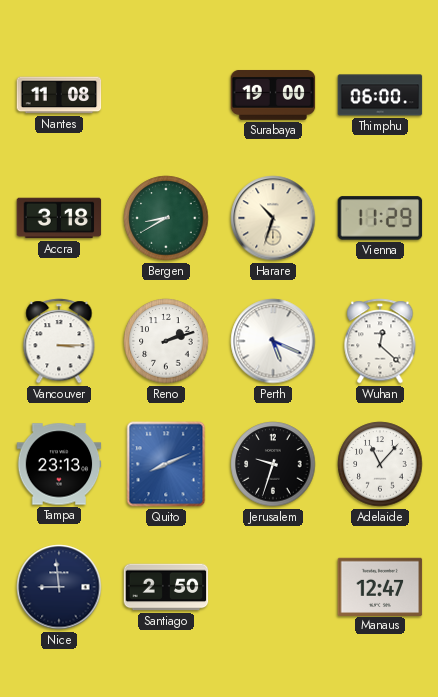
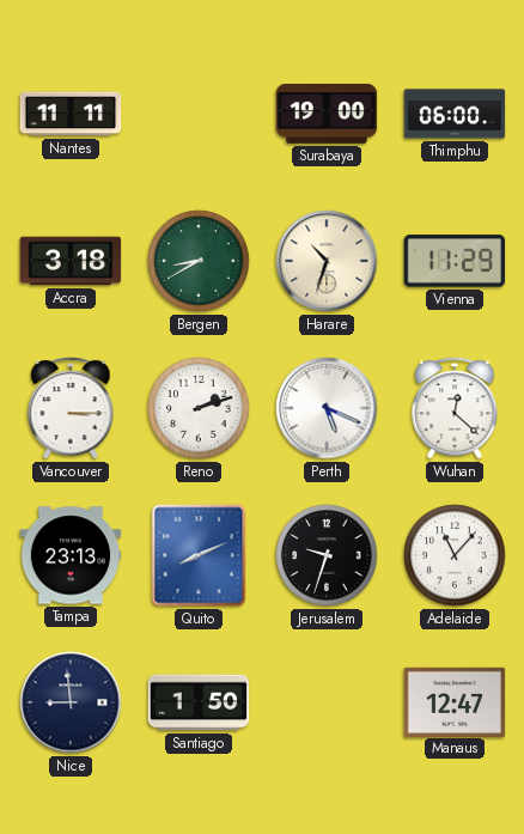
Nantes: 11:08 -> 11:11 (71, 114)
Santiago: 2:50 -> 1:50 (199, 702)
